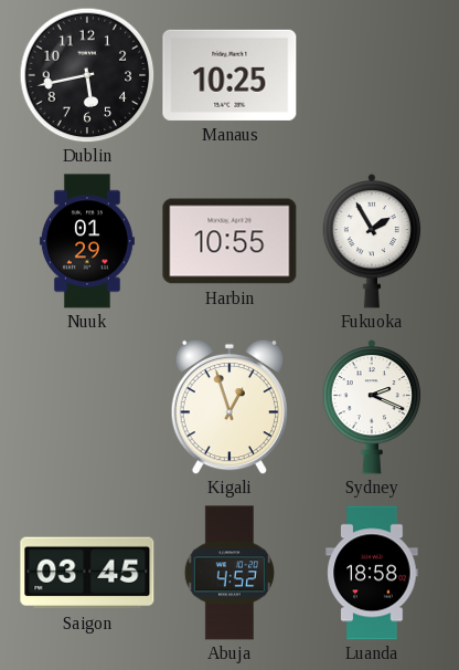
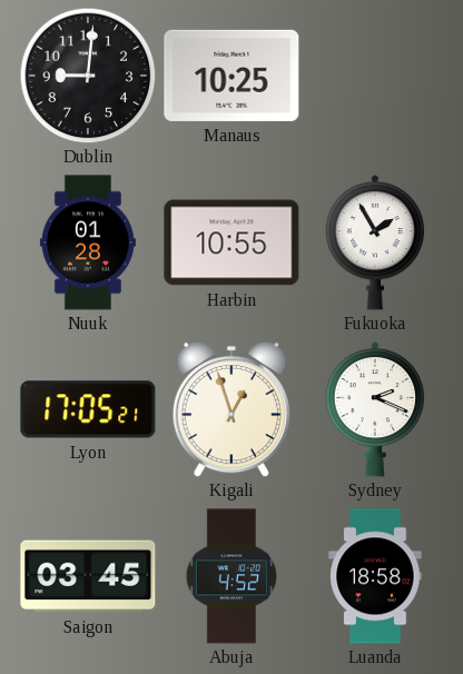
Dublin: 5:43 -> 9:01 (88, 76)
Nuuk: 01:29 -> 01:28 (88, 242)
Lyon: none -> 17:05 (88, 409)
